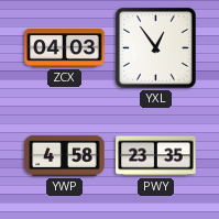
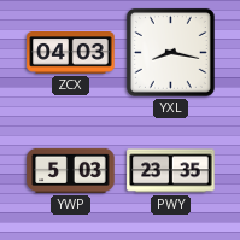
YXL: 12:54 -> 8:17 (170, 52)
YWP: 4:58 -> 5:03 (71, 170)
